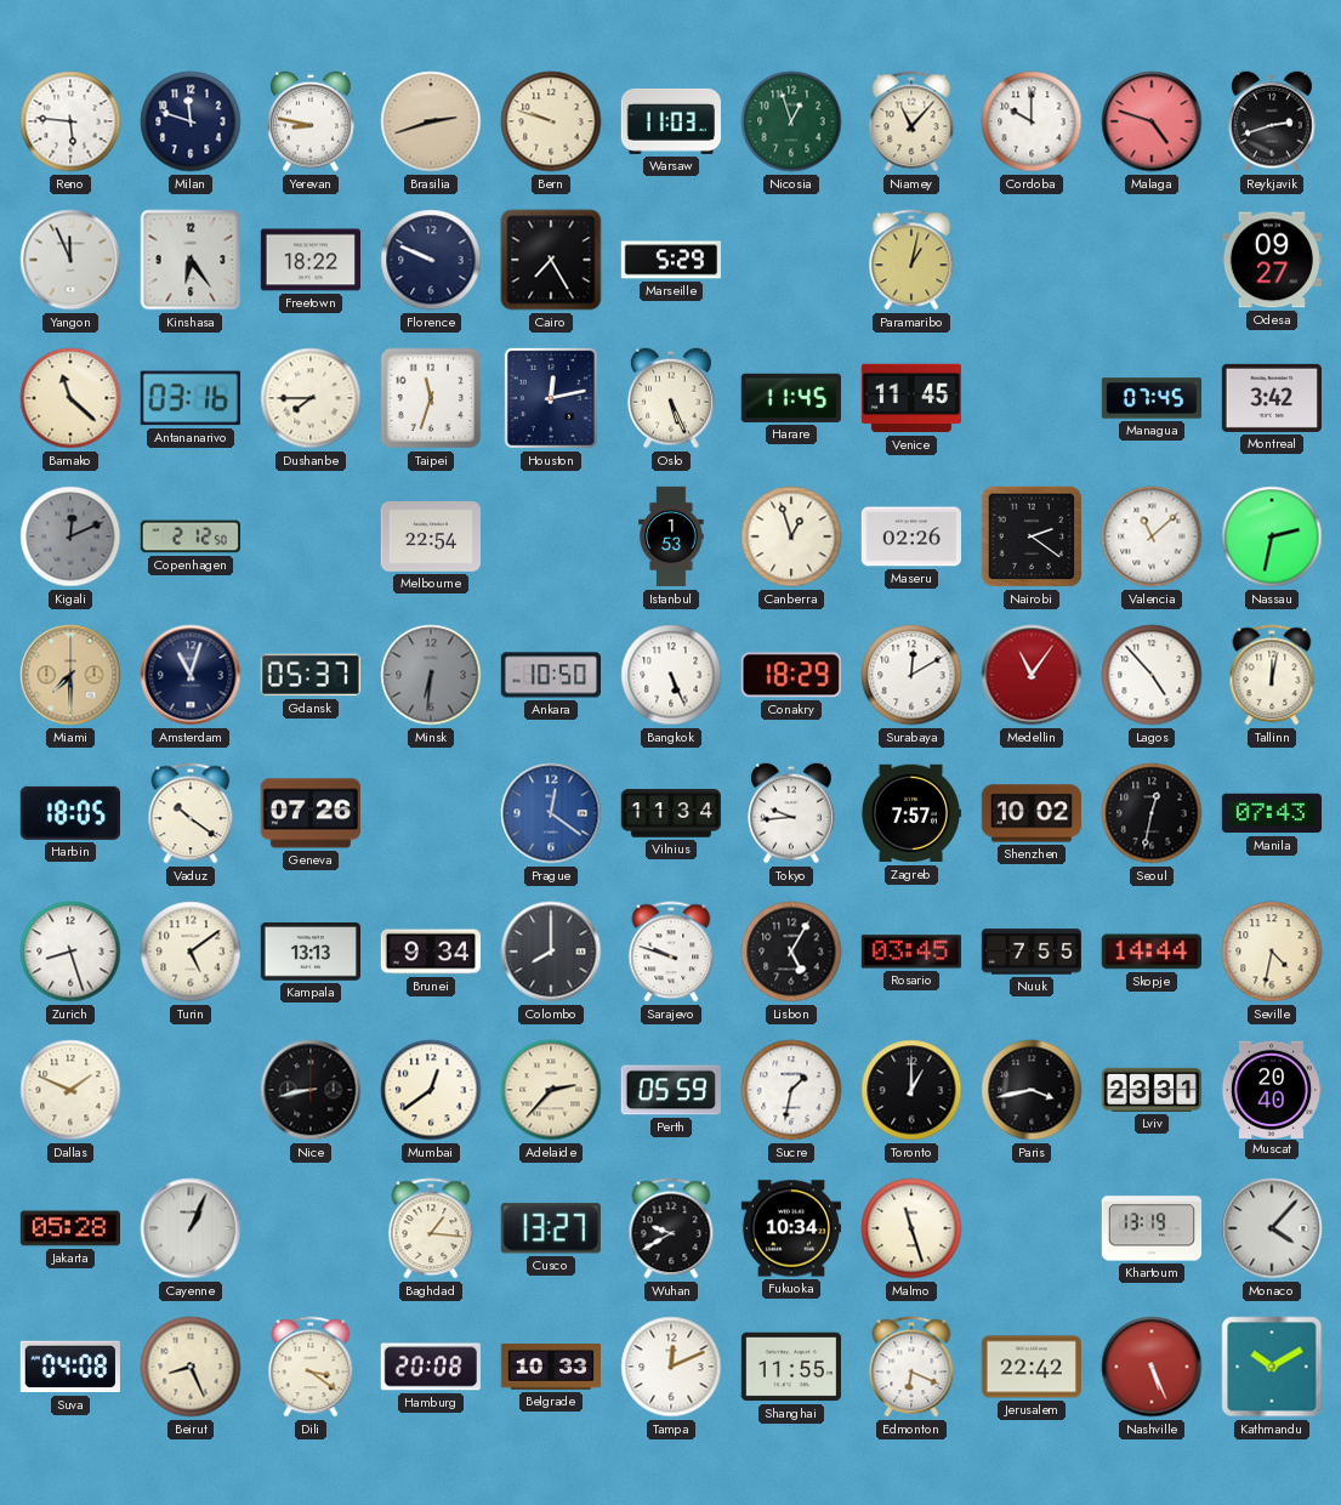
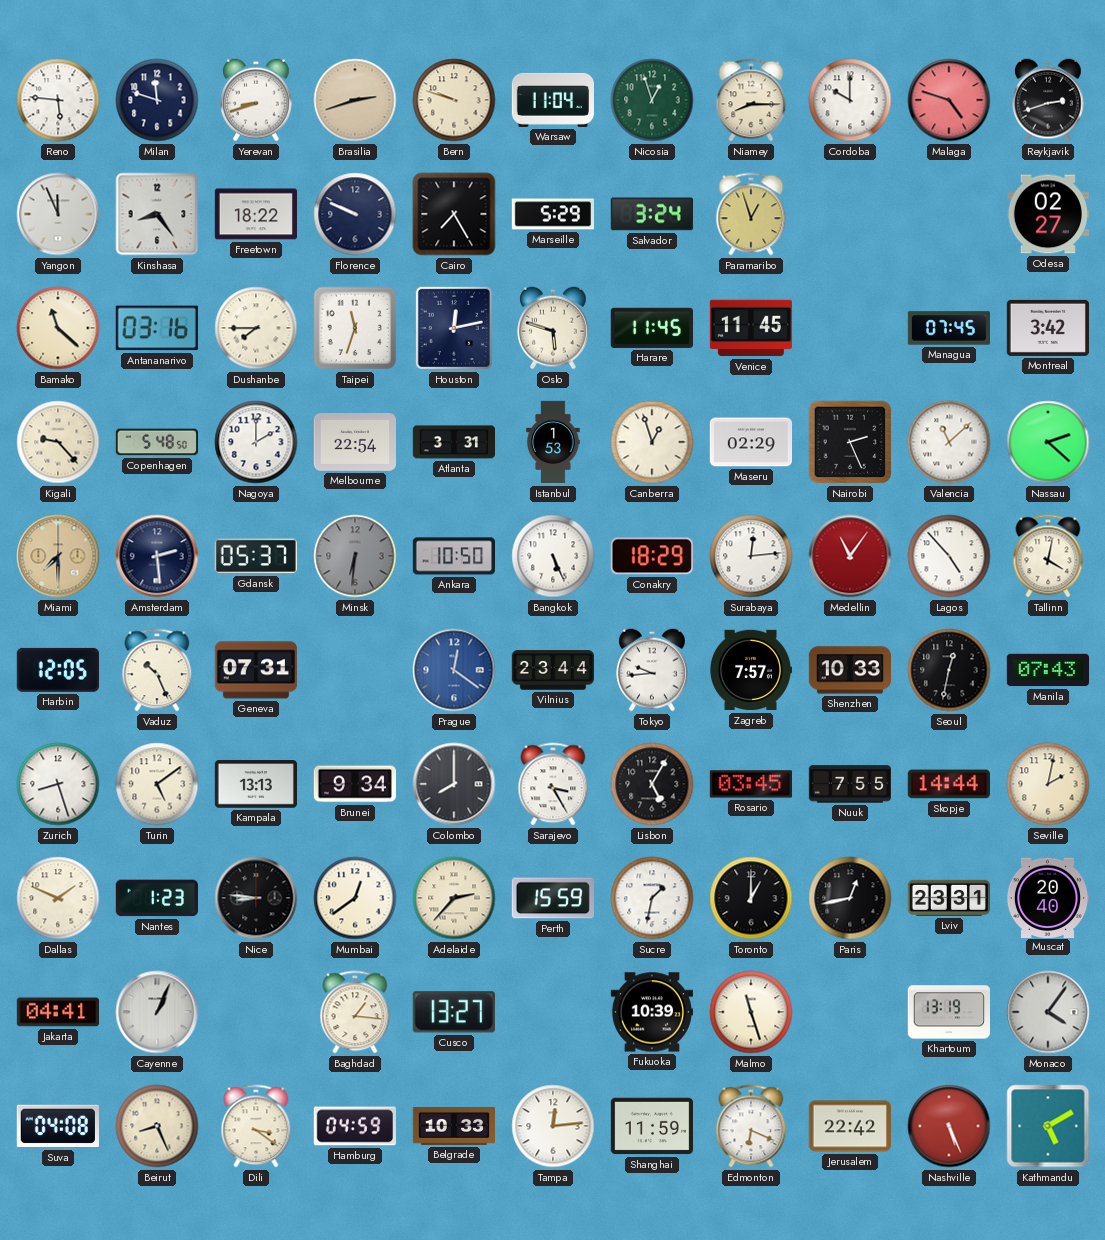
Yerevan: 8:47 -> 8:42 (256, 100)
Warsaw: 11:03 -> 11:04 (552, 100)
Niamey: 11:07 -> 8:15 (751, 100)
Kinshasa: 6:24 -> 8:24 (157, 214)
Salvador: none -> 3:24 (652, 214)
Paramaribo: 1:02 -> 12:57 (751, 214)
Odesa: 09:27 -> 02:27 (1048, 214)
Oslo: 5:26 -> 5:48 (553, 328)
Kigali: 12:11 -> 9:23 (58, 442)
Kigali dial: grey -> cream (58, 442)
Copenhagen: 2:12 -> 5:48 (156, 442)
Nagoya: none -> 2:00 (256, 442)
Atlanta: none -> 3:31 (453, 442)
Maseru: 02:26 -> 02:29 (750, 442)
Nairobi: 2:21 -> 2:26 (850, 442)
Nassau: 2:32 -> 2:22 (1048, 442)
Amsterdam: 11:03 -> 2:29 (157, 556)
Surabaya: 12:10 -> 12:14 (751, 556)
Tallinn: 12:02 -> 4:02 (1048, 556)
Harbin: 18:05 -> 12:05 (58, 670)
Vaduz: 10:21 -> 10:26 (157, 670)
Geneva: 07:26 -> 07:31 (256, 670)
Vilnius: 11:34 -> 23:44 (552, 670)
Shenzhen: 10:02 -> 10:33 (849, 670)
Sarajevo: 9:48 -> 3:25 (553, 784)
Seville: 4:32 -> 2:02 (1048, 784)
Nantes: none -> 1:23 (157, 898)
Nice: 8:43 -> 8:46 (256, 898)
Perth: 05:59 -> 15:59 (553, 898)
Paris: 3:43 -> 12:43 (850, 898)
Jakarta: 05:28 -> 04:41 (57, 1012)
Wuhan: 9:40 -> none (671, 1228)
Fukuoka: 10:34 -> 10:39 (651, 1012)
Monaco: 4:07 -> 4:06 (1048, 1012)
Hamburg: 20:08 -> 04:59 (355, 1126)
Tampa: 12:11 -> 12:14 (553, 1126)
Shanghai: 11:55 -> 11:59 (651, 1126)
Kathmandu: 10:10 -> 5:10 (1048, 1126)
